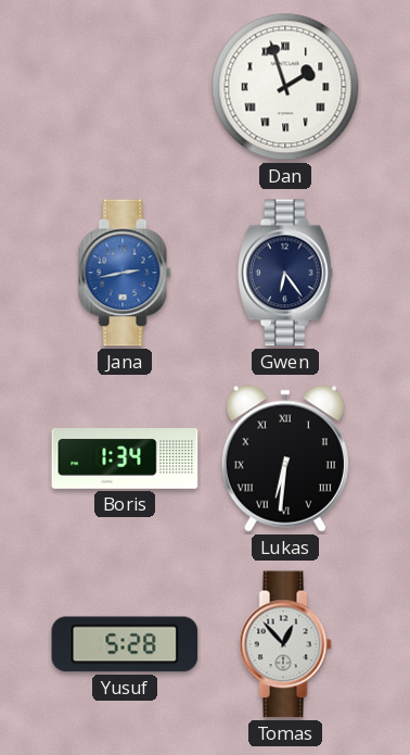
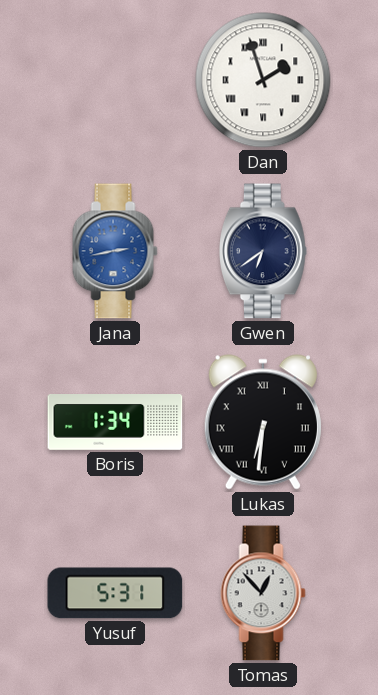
Gwen: 6:24 -> 6:39 (263, 251)
Yusuf: 5:28 -> 5:31 (115, 593)
